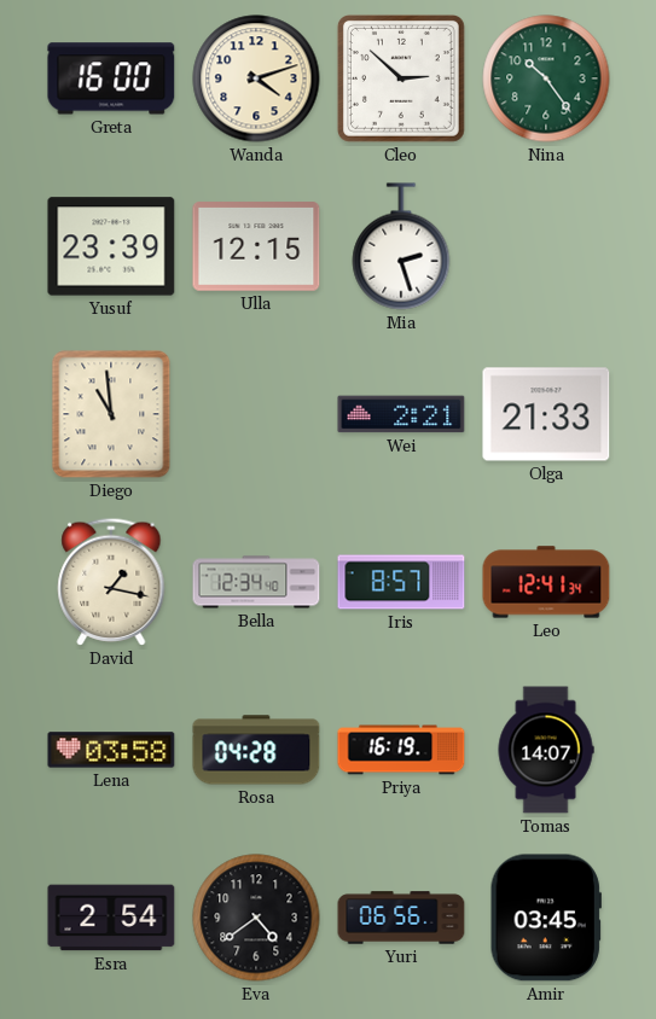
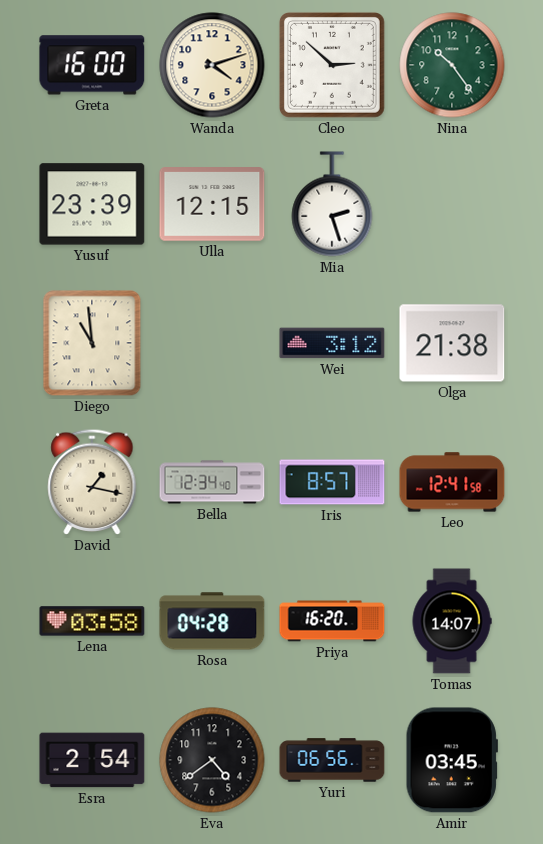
Wei: 2:21 -> 3:12 (332, 343)
Olga: 21:33 -> 21:38 (452, 343)
Leo: 12:41:34 -> 12:41:58 (452, 482)
Priya: 16:19 -> 16:20 (332, 621)
